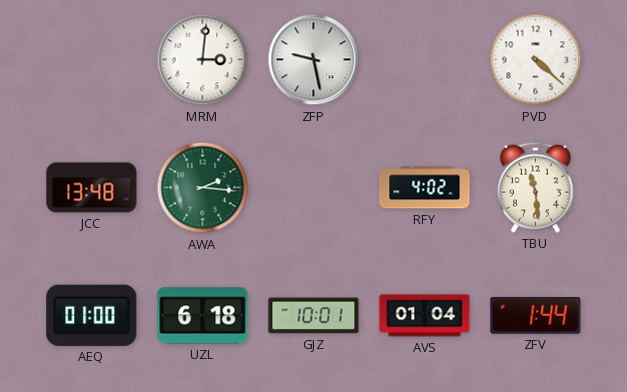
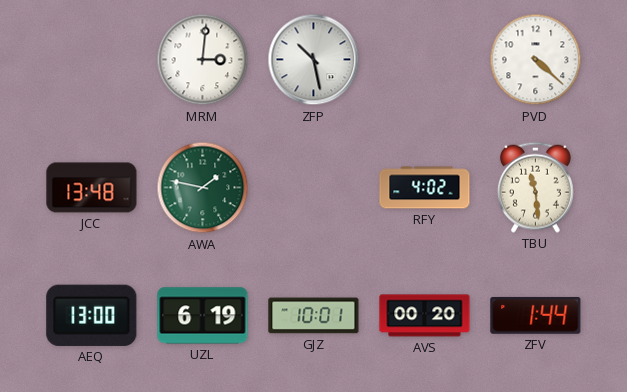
ZFP: 9:28 -> 10:28 (314, 60)
AWA: 2:16 -> 1:47 (203, 188)
AEQ: 01:00 -> 13:00 (92, 315)
UZL: 6:18 -> 6:19 (203, 316)
AVS: 01:04 -> 00:20 (425, 316)
